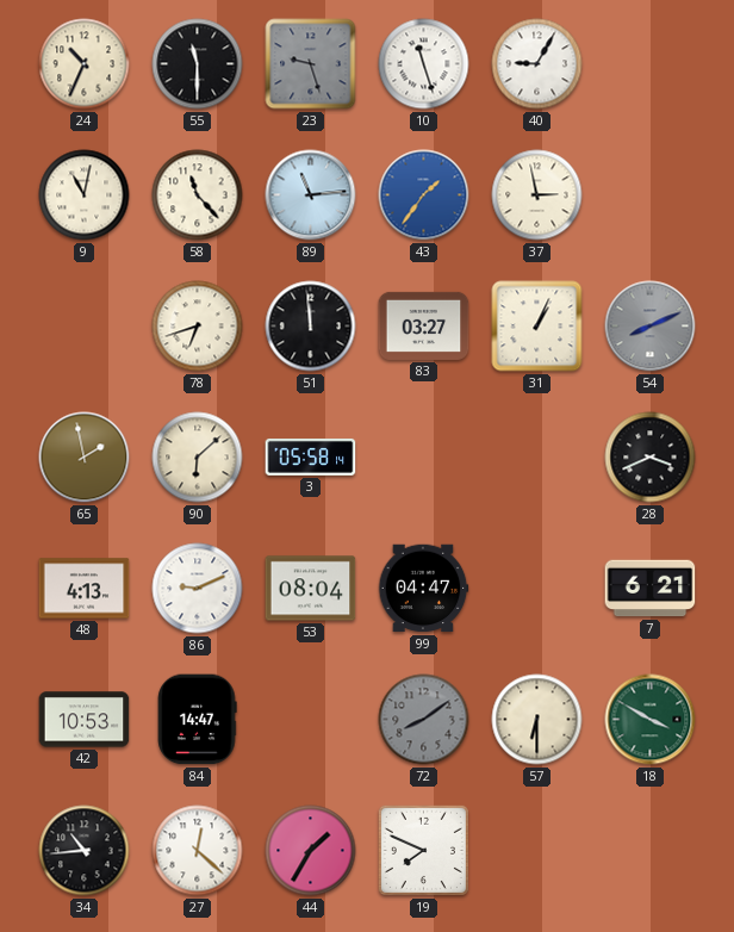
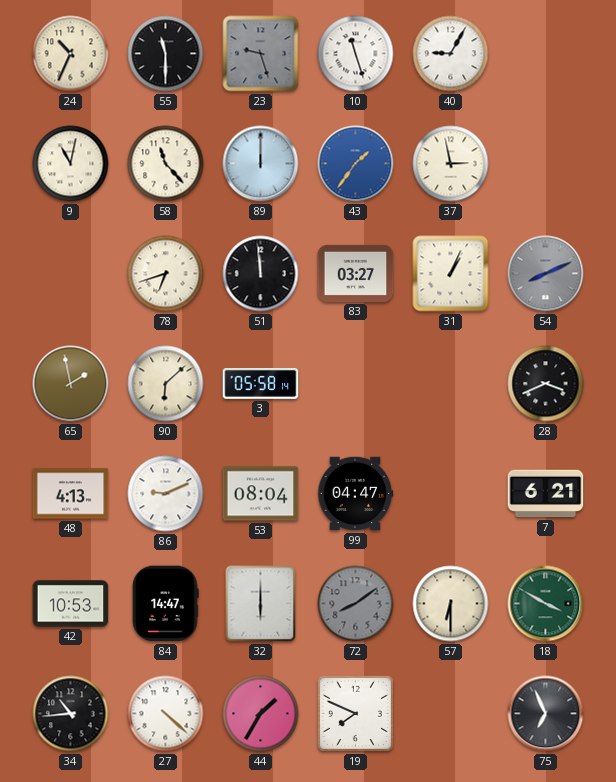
89: 11:14 -> 12:00 (261, 164)
32: none -> 6:00 (261, 604)
27: 12:22 -> 4:22 (166, 714)
75: none -> 6:56 (546, 714)
